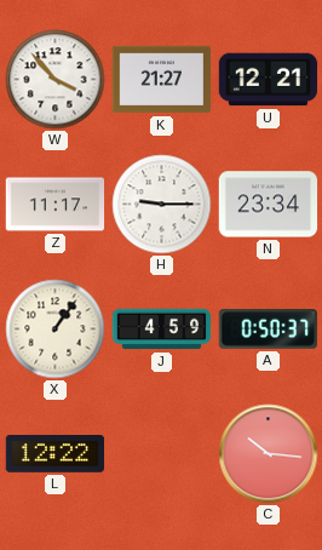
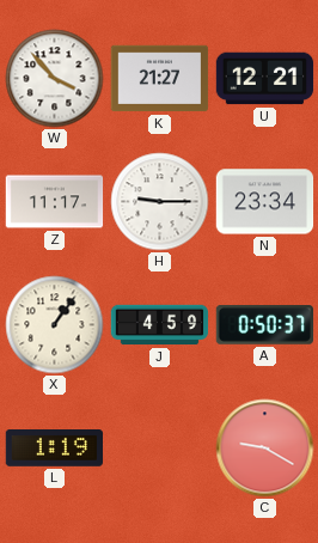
L: 12:22 -> 1:19 (54, 449)
C: 10:16 -> 9:20 (265, 449)
